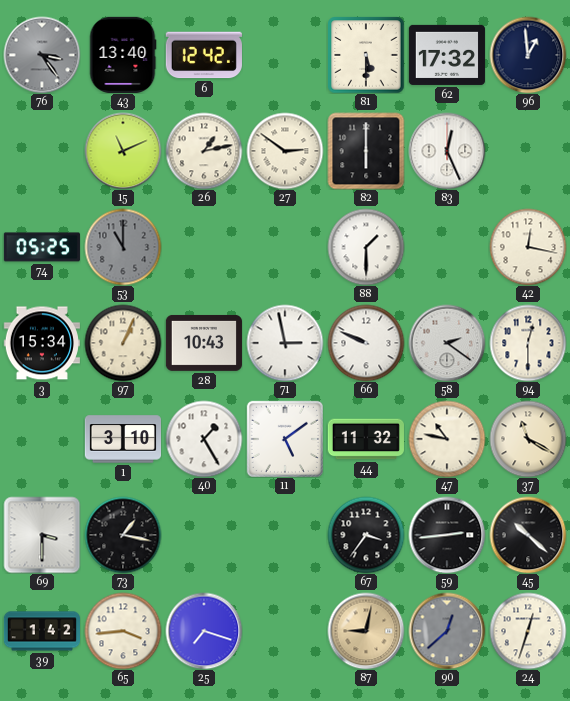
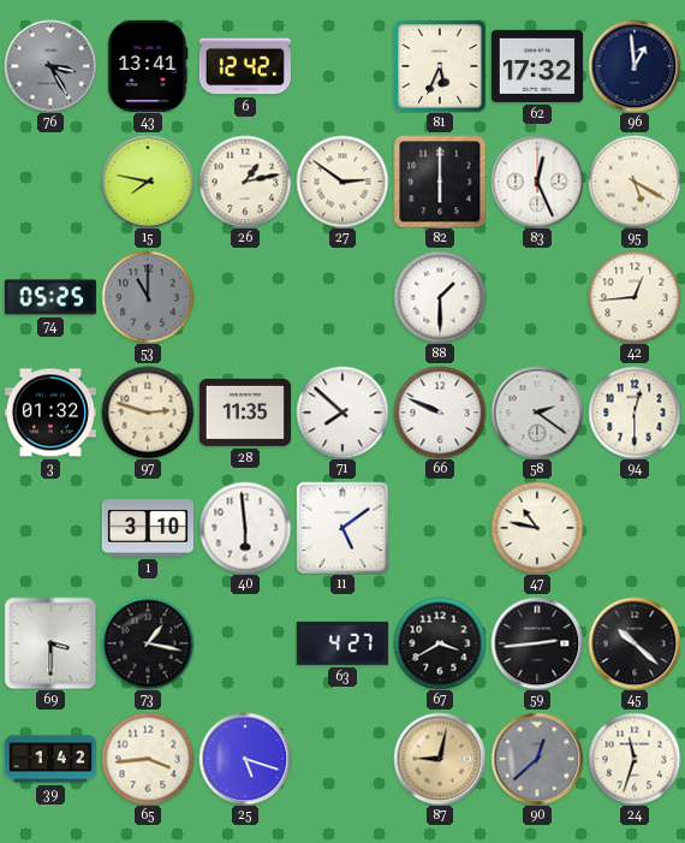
76: 3:24 -> 3:25 (50, 66)
43: 13:40 -> 13:41 (148, 66)
81: 5:30 -> 5:34 (440, 66)
15: 11:11 -> 7:47 (148, 182)
95: none -> 5:20 (635, 182)
42: 12:17 -> 12:44 (635, 297)
3: 15:34 -> 01:32 (50, 412)
97: 1:04 -> 2:48 (148, 412)
28: 10:43 -> 11:35 (245, 412)
71: 2:58 -> 7:52 (342, 412)
40: 1:25 -> 5:59 (245, 528)
44: 11:32 -> none (366, 439)
37: 11:20 -> none (528, 439)
63: none -> 4:27 (342, 643)
67: 3:36 -> 3:40 (440, 643)
25: 7:18 -> 5:18 (245, 759)
24: 12:33 -> 11:33 (635, 759)
